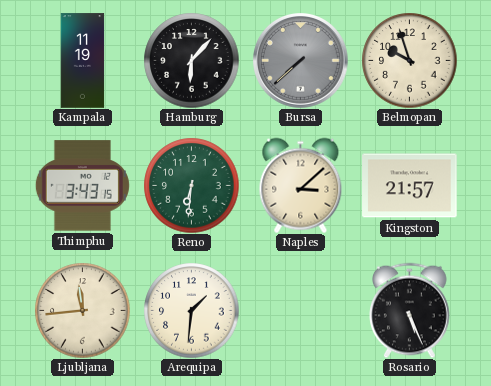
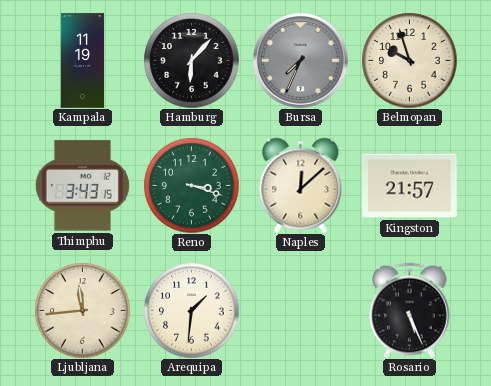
Bursa: 7:38 -> 7:34 (301, 61)
Reno: 6:31 -> 3:18 (191, 185)
Naples: 3:08 -> 12:08 (301, 185)
